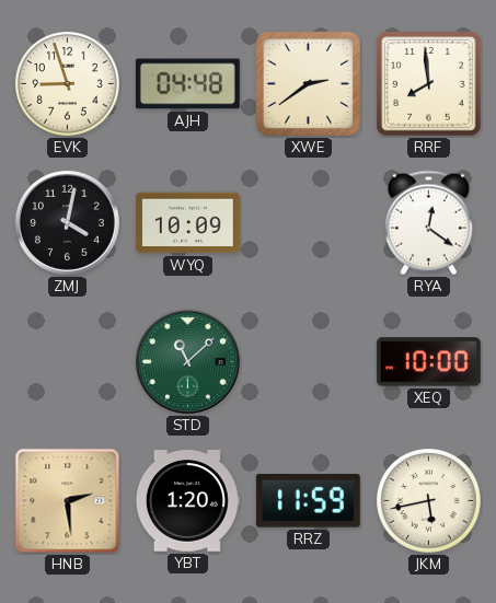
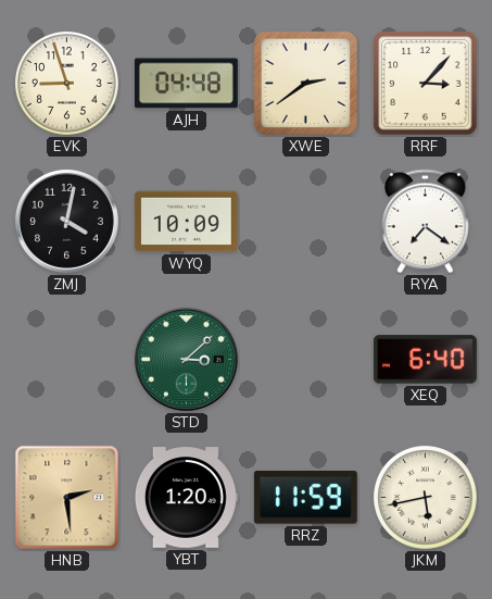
RRF: 7:59 -> 3:07 (426, 84)
RYA: 12:21 -> 7:21 (425, 222)
STD: 11:08 -> 3:08 (186, 359)
XEQ: 10:00 -> 6:40 (425, 360)
